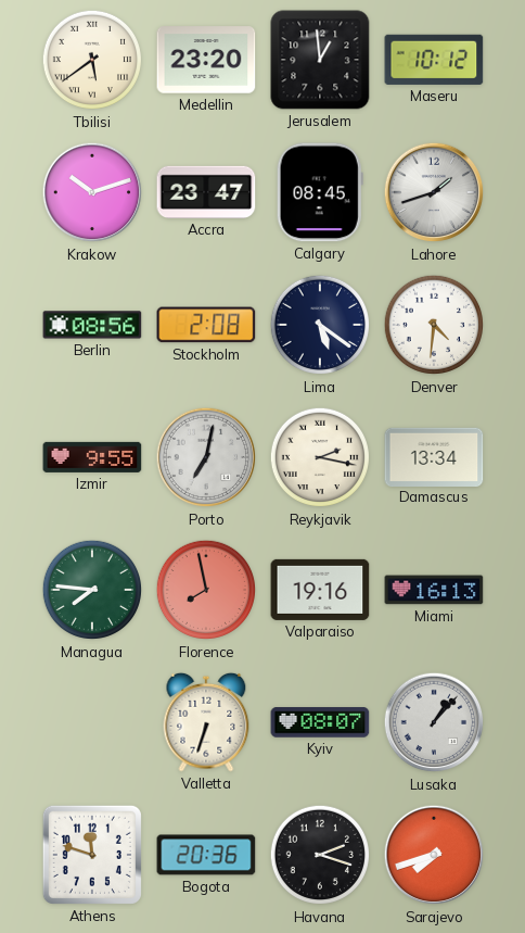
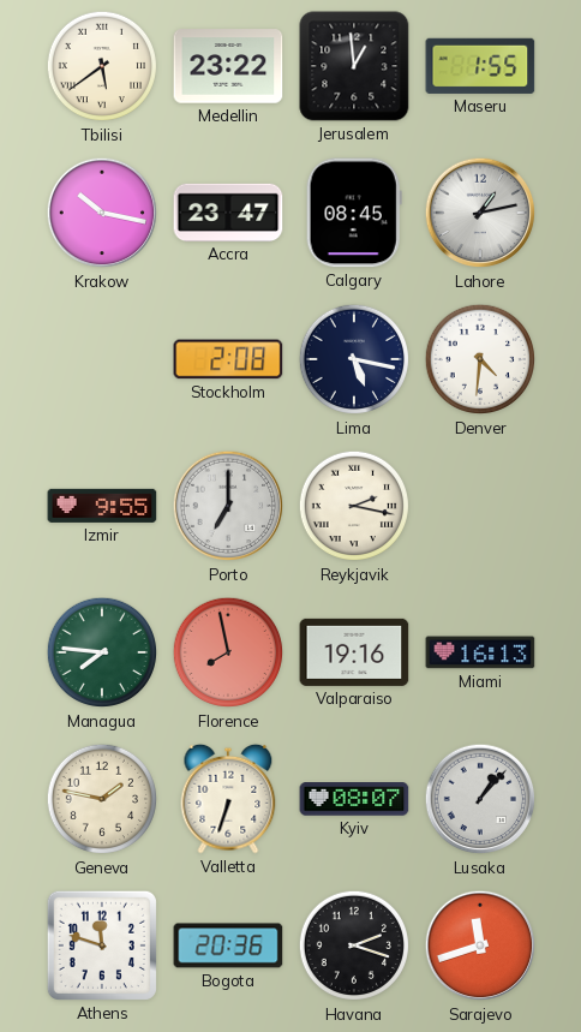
Medellin: 23:20 -> 23:22 (228, 66)
Maseru: 10:12 -> 1:55 (480, 66)
Krakow: 10:12 -> 10:17 (102, 213)
Lahore: 1:42 -> 1:13 (480, 213)
Berlin: 08:56 -> none (92, 325)
Lima: 5:21 -> 5:17 (354, 359)
Porto: 7:02 -> 7:00 (228, 506)
Damascus: 13:34 -> none (434, 456)
Geneva: none -> 1:47 (102, 799)
Sarajevo: 7:42 -> 11:42 (480, 945)
